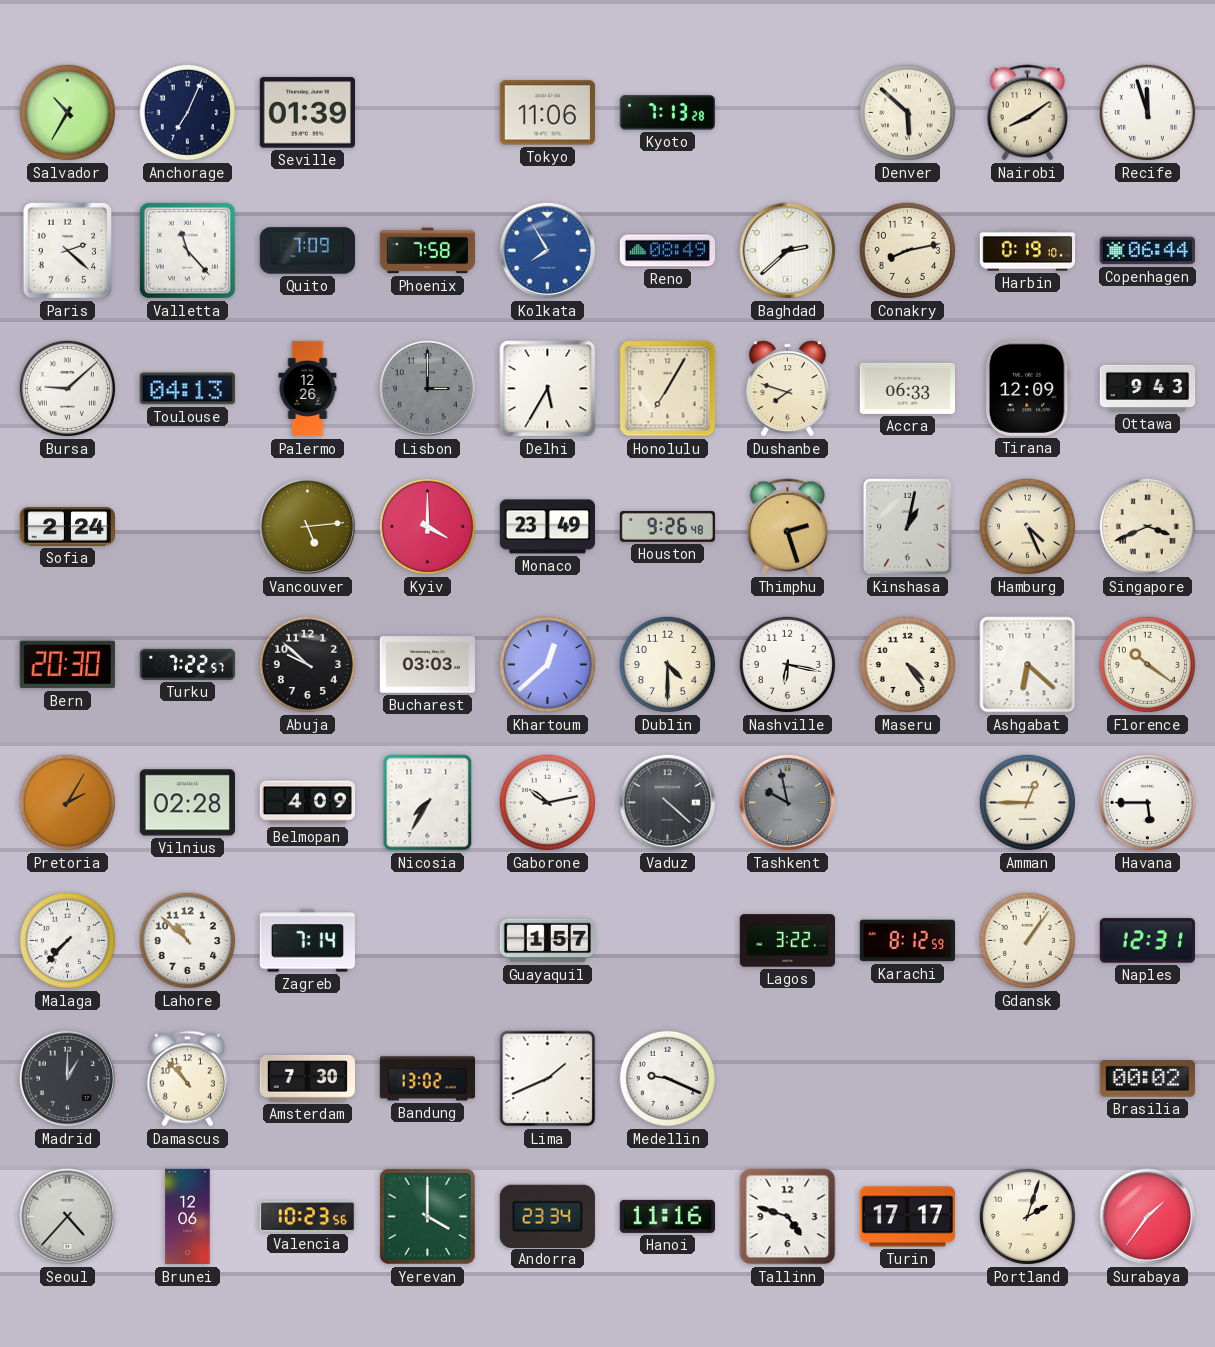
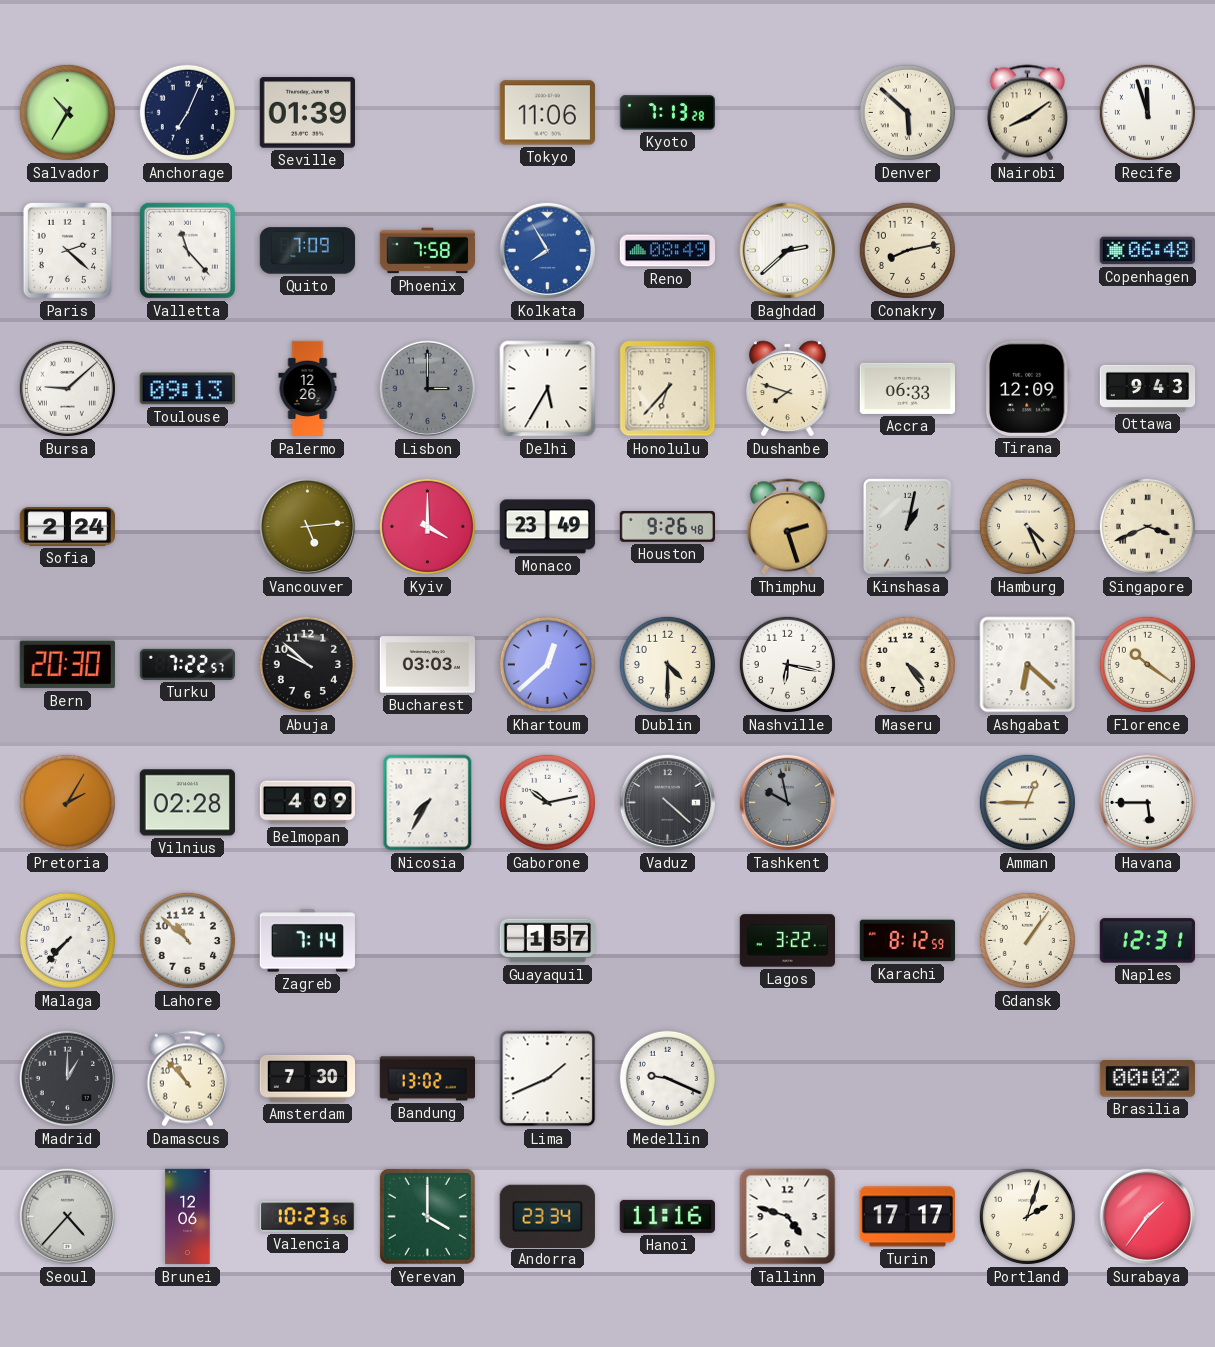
Harbin: 0:19 -> none (1028, 251)
Copenhagen: 06:44 -> 06:48 (1147, 251)
Toulouse: 04:13 -> 09:13 (187, 389)
Honolulu: 7:05 -> 6:37 (668, 389)
